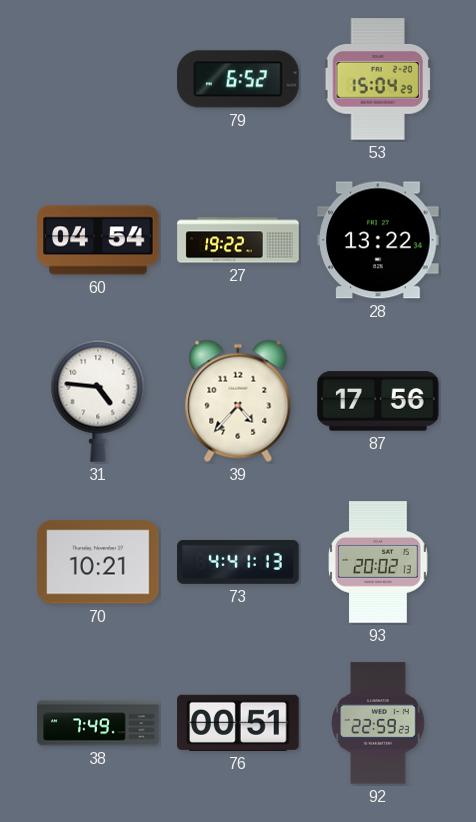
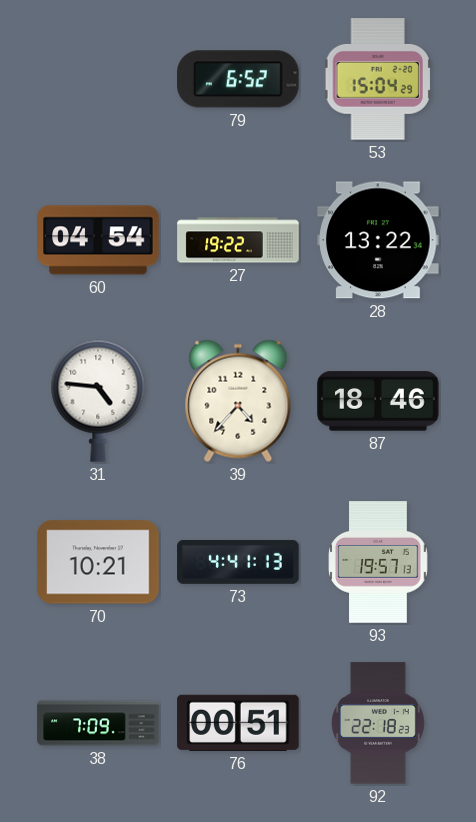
87: 17:56 -> 18:46 (378, 401)
93: 20:02 -> 19:57 (378, 562)
38: 7:49 -> 7:09 (98, 723)
92: 22:59 -> 22:18 (379, 723)
